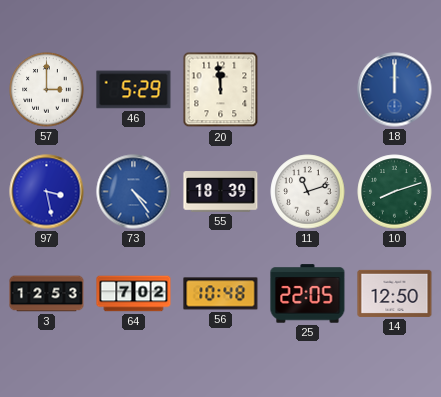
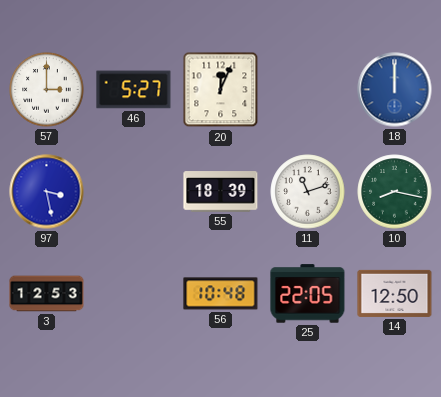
46: 5:29 -> 5:27 (134, 90)
20: 11:59 -> 12:04 (221, 90)
73: 4:24 -> none (134, 192)
10: 8:12 -> 8:17 (395, 192)
64: 7:02 -> none (134, 294)
